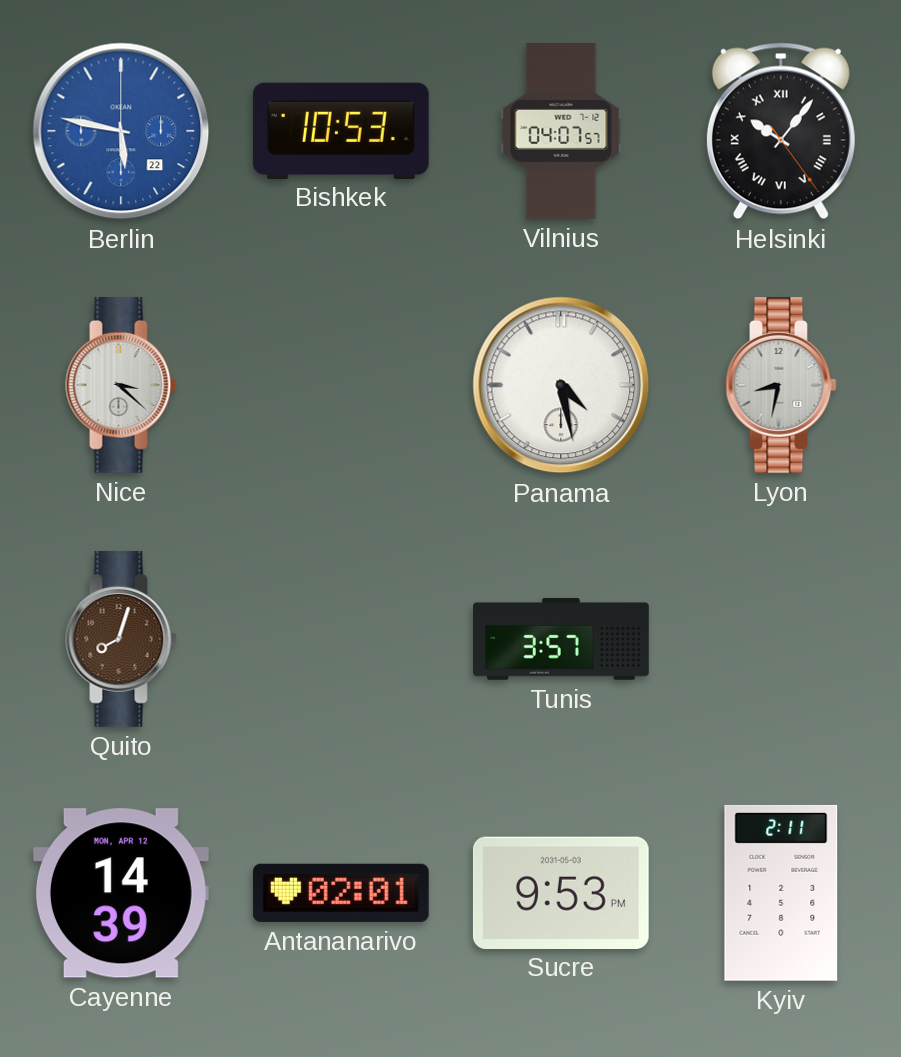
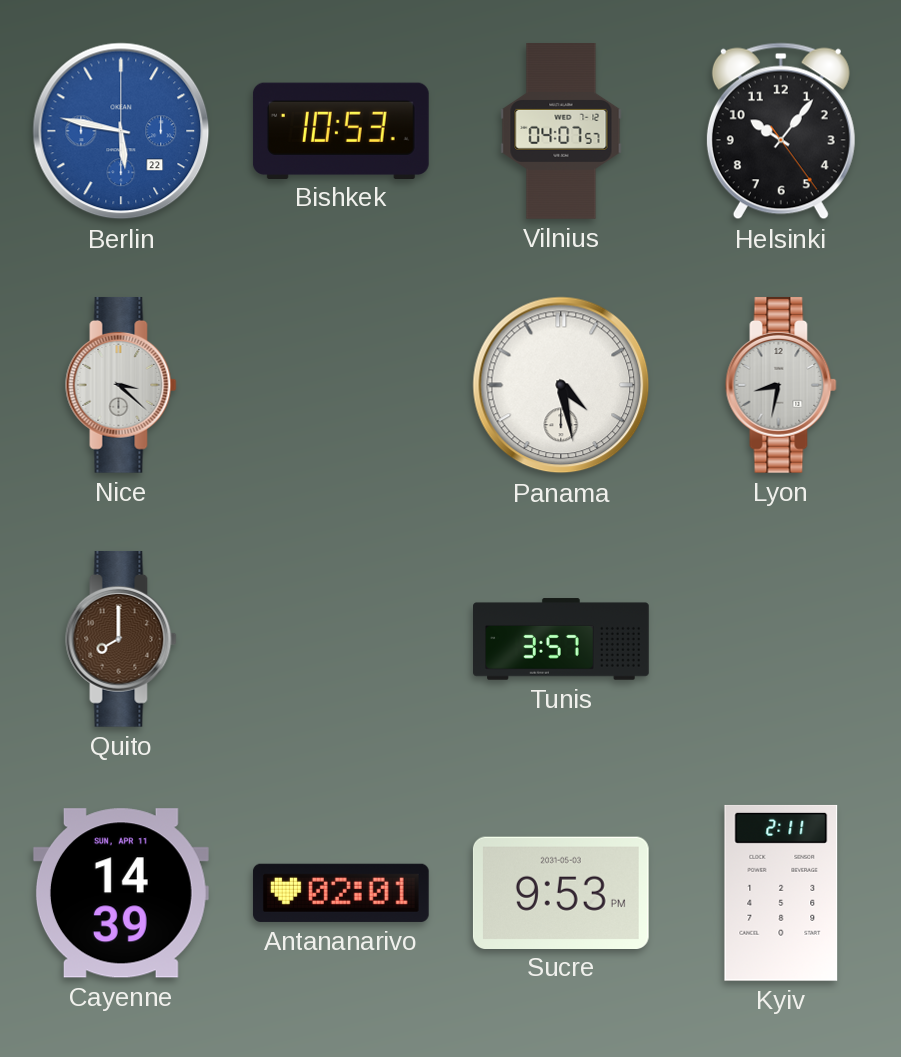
Helsinki numerals: Roman -> Arabic (781, 131)
Quito: 8:03 -> 8:00 (121, 639)
Cayenne date: MON, APR 12 -> SUN, APR 11 (121, 893)
